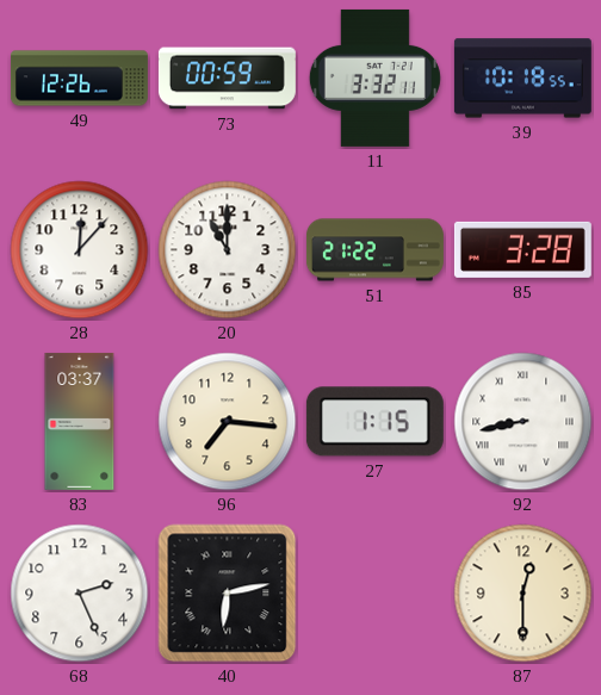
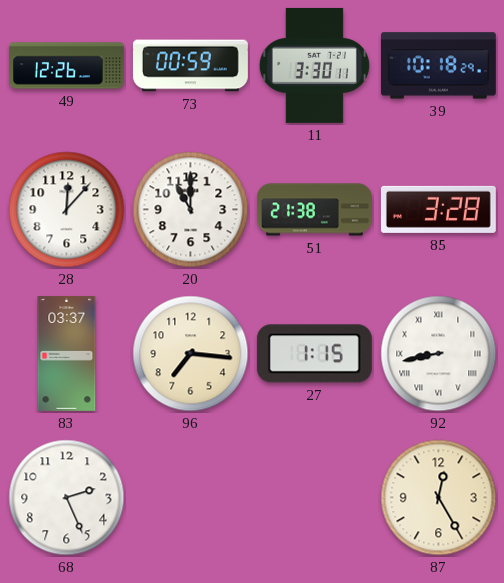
11: 3:32 -> 3:30 (314, 65)
39: 10:18:55 -> 10:18:29 (438, 66)
51: 21:22 -> 21:38 (314, 210)
40: 6:13 -> none (228, 594)
87: 12:30 -> 12:25 (439, 498)
